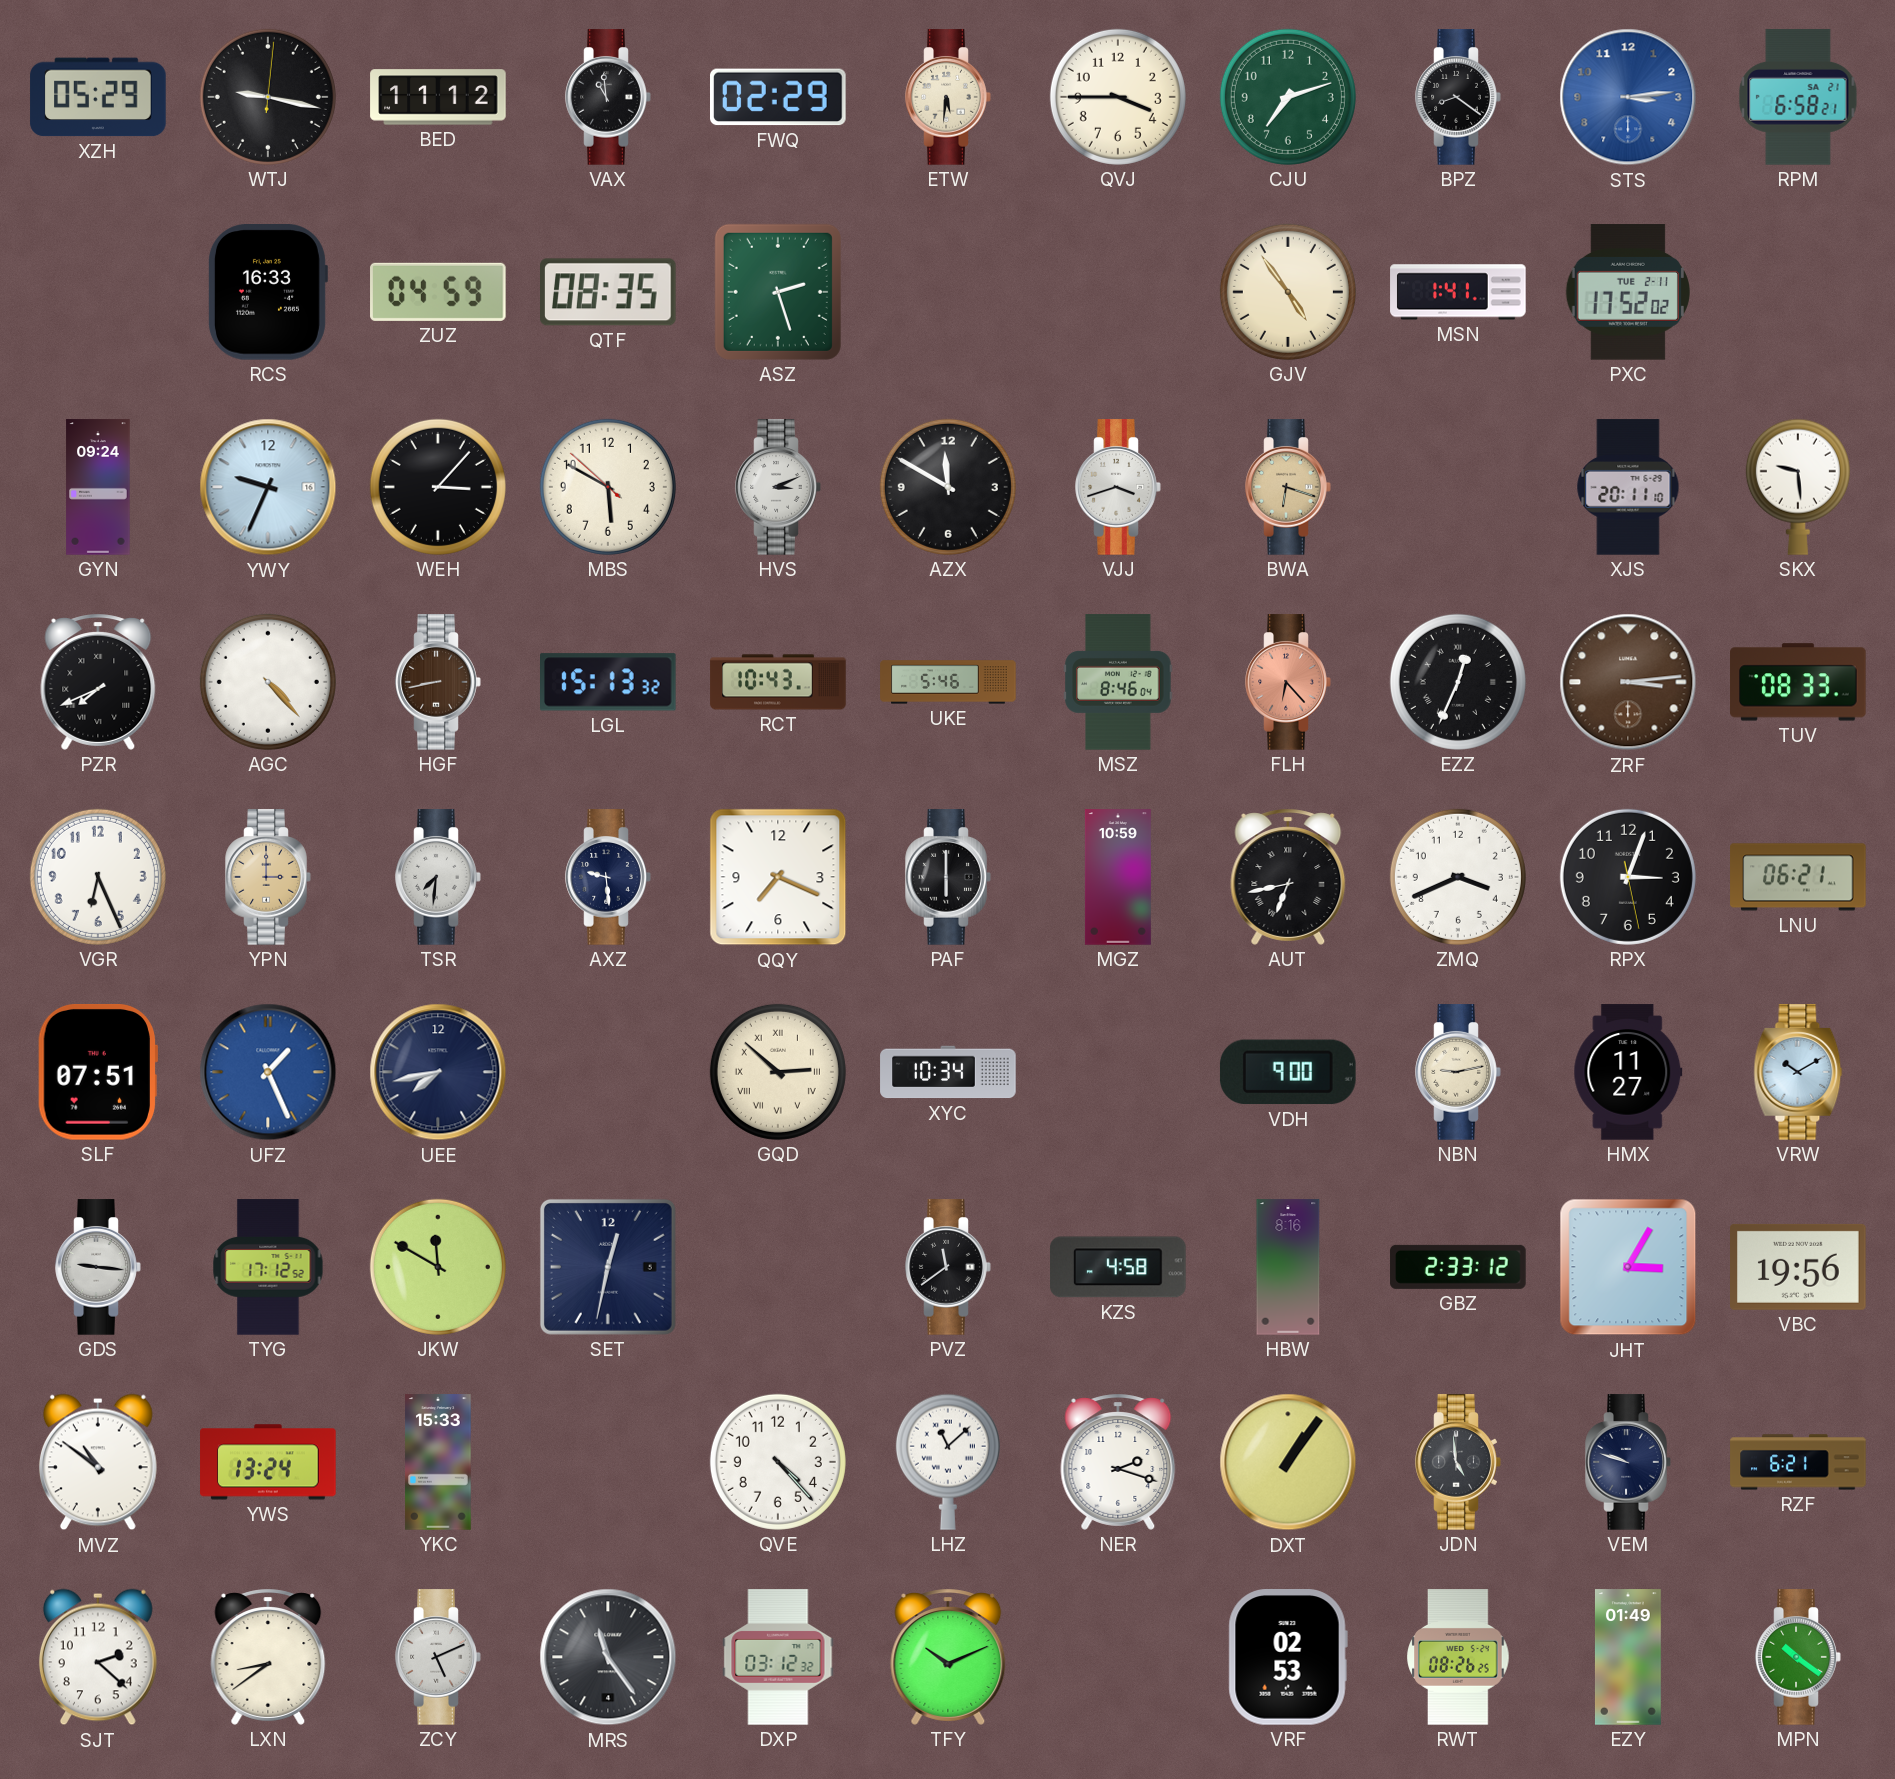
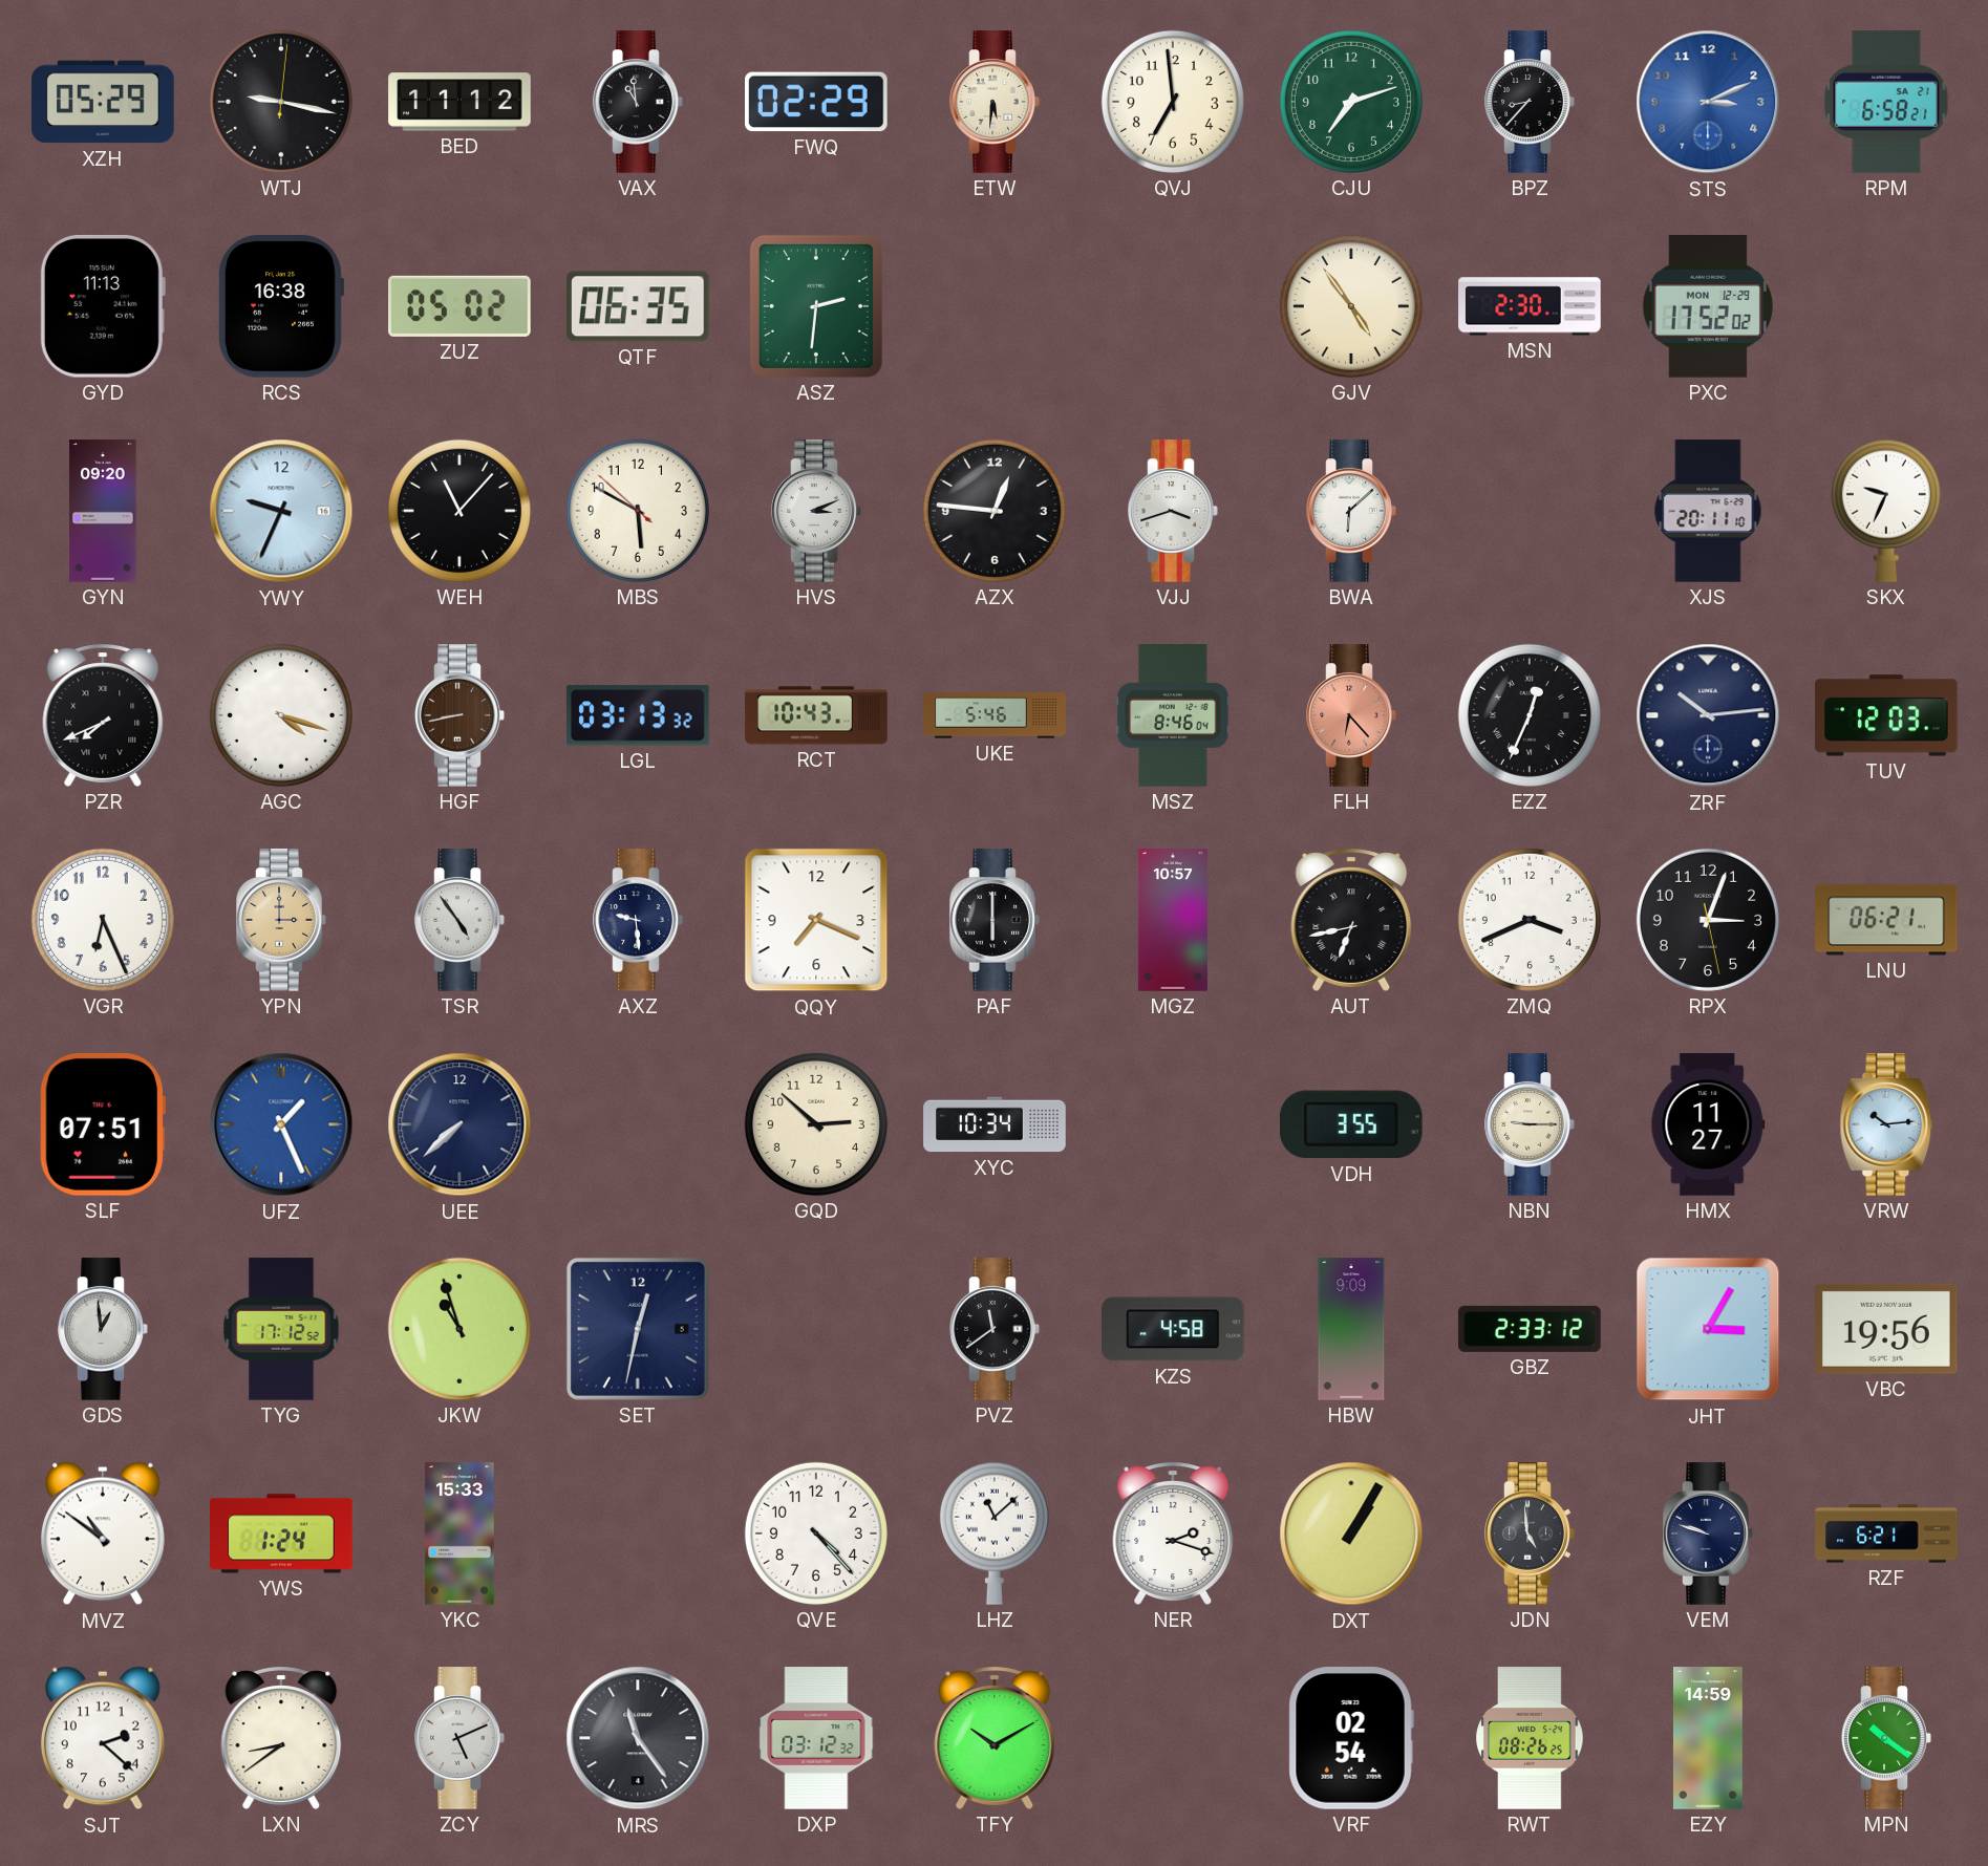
QVJ: 3:45 -> 6:59 (1173, 102)
BPZ: 8:21 -> 8:37 (1530, 102)
STS: 3:14 -> 3:11 (1708, 102)
GYD: none -> 11:13 (103, 306)
RCS: 16:33 -> 16:38 (280, 307)
ZUZ: 04:59 -> 05:02 (459, 306)
QTF: 08:35 -> 06:35 (639, 306)
ASZ: 2:27 -> 2:31 (816, 306)
MSN: 1:41 -> 2:30 (1530, 306)
PXC date: TUE 2-11 -> MON 12-29 (1708, 306)
GYN: 09:24 -> 09:20 (103, 511)
WEH: 3:07 -> 11:07 (459, 511)
AZX: 11:50 -> 12:46 (995, 511)
BWA: 6:18 -> 6:08 (1351, 511)
BWA dial: champagne -> white (1351, 511)
SKX: 9:29 -> 9:34 (1886, 511)
AGC: 4:23 -> 4:18 (281, 715)
LGL: 15:13 -> 03:13 (639, 715)
ZRF: 3:14 -> 10:14 (1708, 715)
ZRF dial: brown -> navy (1708, 715)
TUV: 08:33 -> 12:03 (1886, 715)
TSR: 7:31 -> 4:54 (459, 920)
MGZ: 10:59 -> 10:57 (1173, 920)
UEE: 7:43 -> 7:38 (459, 1124)
GQD numerals: Roman -> Arabic (816, 1124)
VDH: 9:00 -> 3:55 (1351, 1124)
NBN: 9:13 -> 9:15 (1530, 1124)
VRW: 10:10 -> 10:14 (1886, 1124)
GDS: 9:16 -> 12:59 (103, 1329)
JKW: 11:50 -> 10:57 (459, 1329)
HBW: 8:16 -> 9:09 (1351, 1329)
YWS: 13:24 -> 1:24 (281, 1533)
DXT: 1:06 -> 1:05 (1351, 1533)
TFY: 10:11 -> 10:10 (995, 1738)
VRF: 02:53 -> 02:54 (1351, 1738)
EZY: 01:49 -> 14:59 (1708, 1738)
